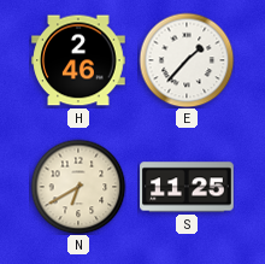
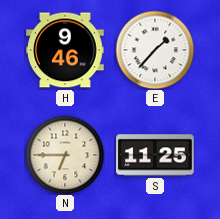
H: 2:46 -> 9:46 (65, 50)
N: 6:40 -> 6:45 (65, 155)
